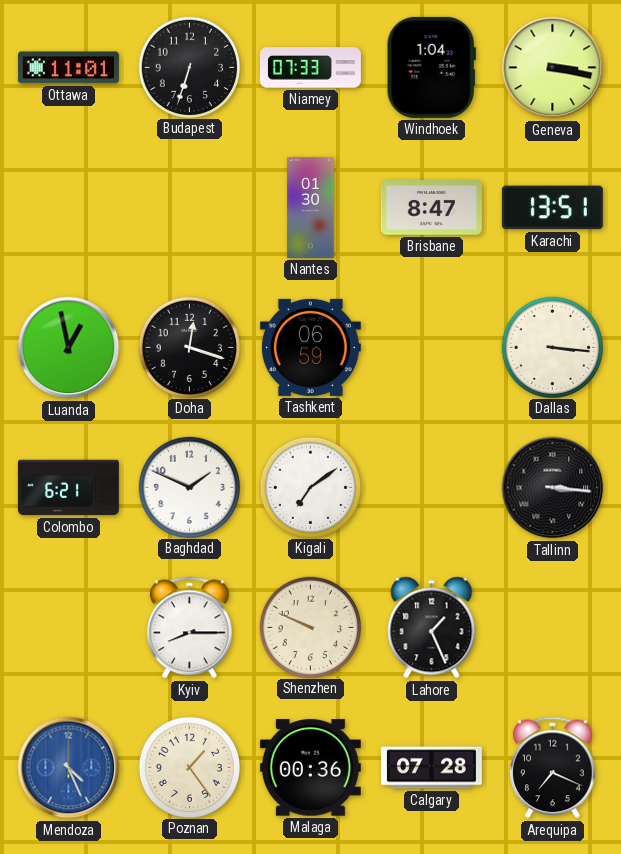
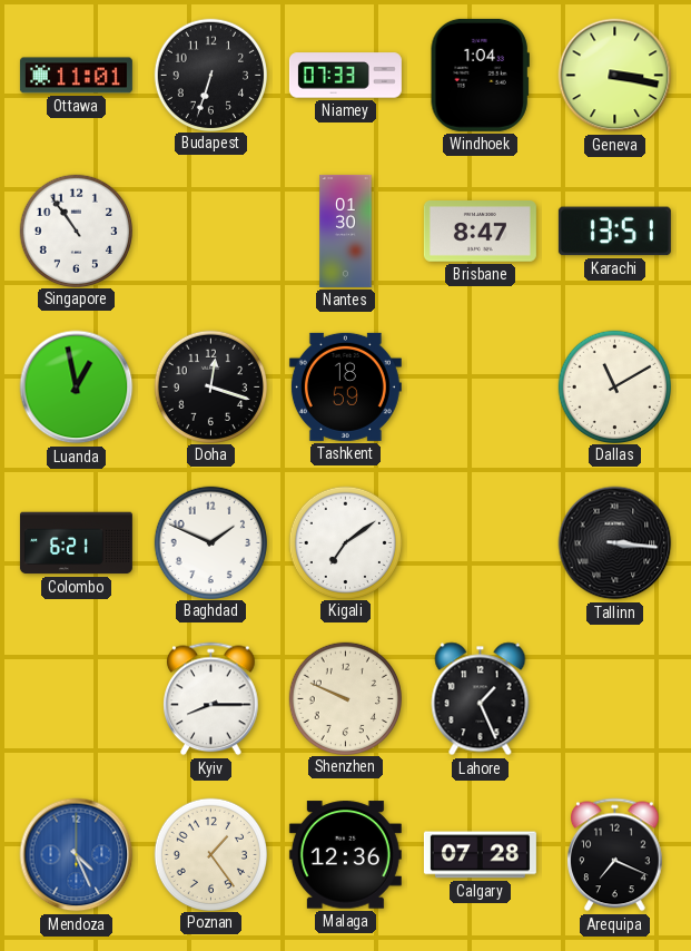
Singapore: none -> 10:54 (76, 231)
Tashkent: 06:59 -> 18:59 (345, 386)
Dallas: 3:16 -> 11:10 (614, 386)
Malaga: 00:36 -> 12:36 (345, 855)
